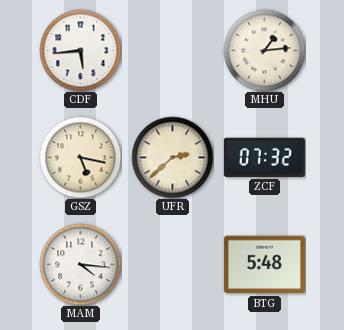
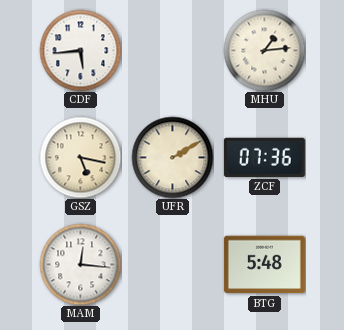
UFR: 2:38 -> 2:10 (172, 157)
ZCF: 07:32 -> 07:36 (264, 157)
MAM: 4:16 -> 12:16 (80, 264)
